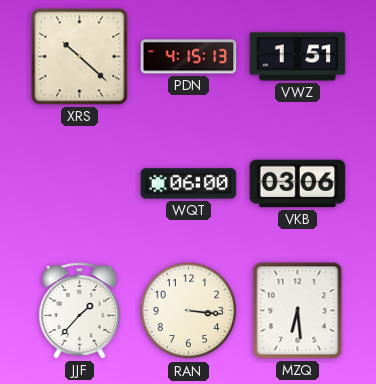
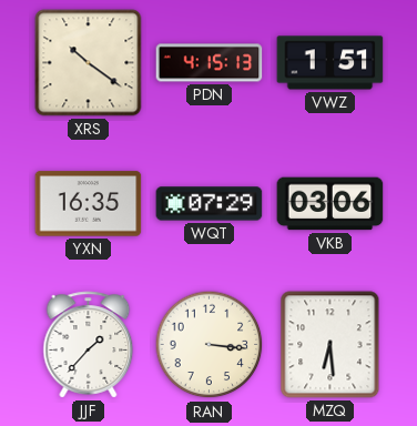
XRS: 10:22 -> 10:21 (89, 63)
YXN: none -> 16:35 (89, 204)
WQT: 06:00 -> 07:29 (210, 204)
